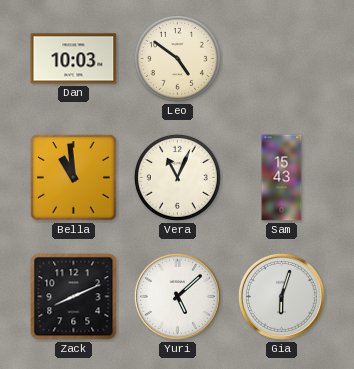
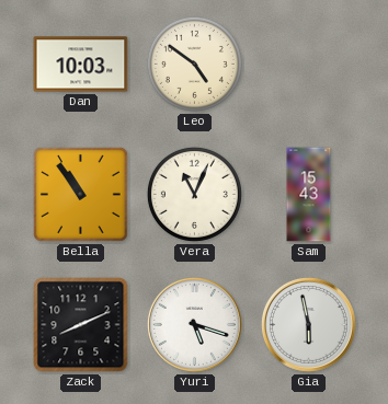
Bella: 10:59 -> 10:54 (80, 194)
Yuri: 5:08 -> 5:18 (194, 324)
Gia: 6:03 -> 5:58 (308, 324)
